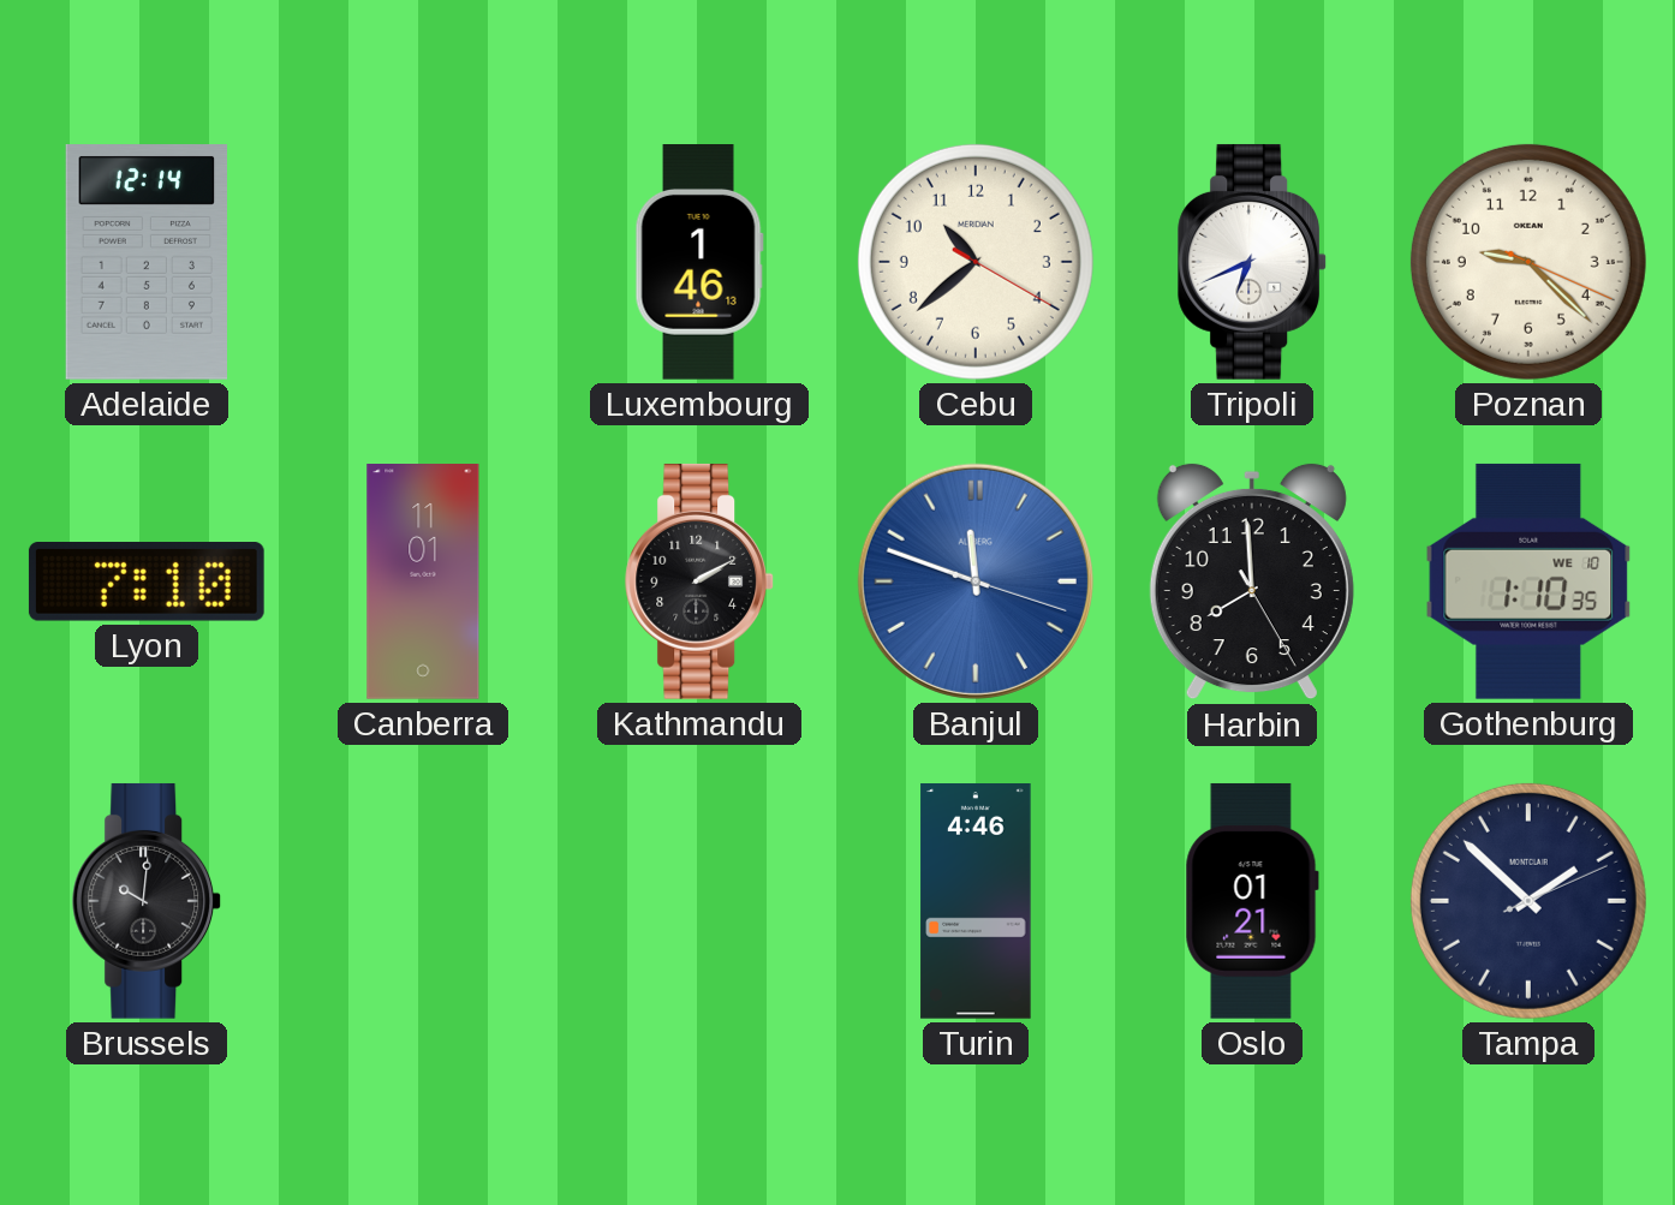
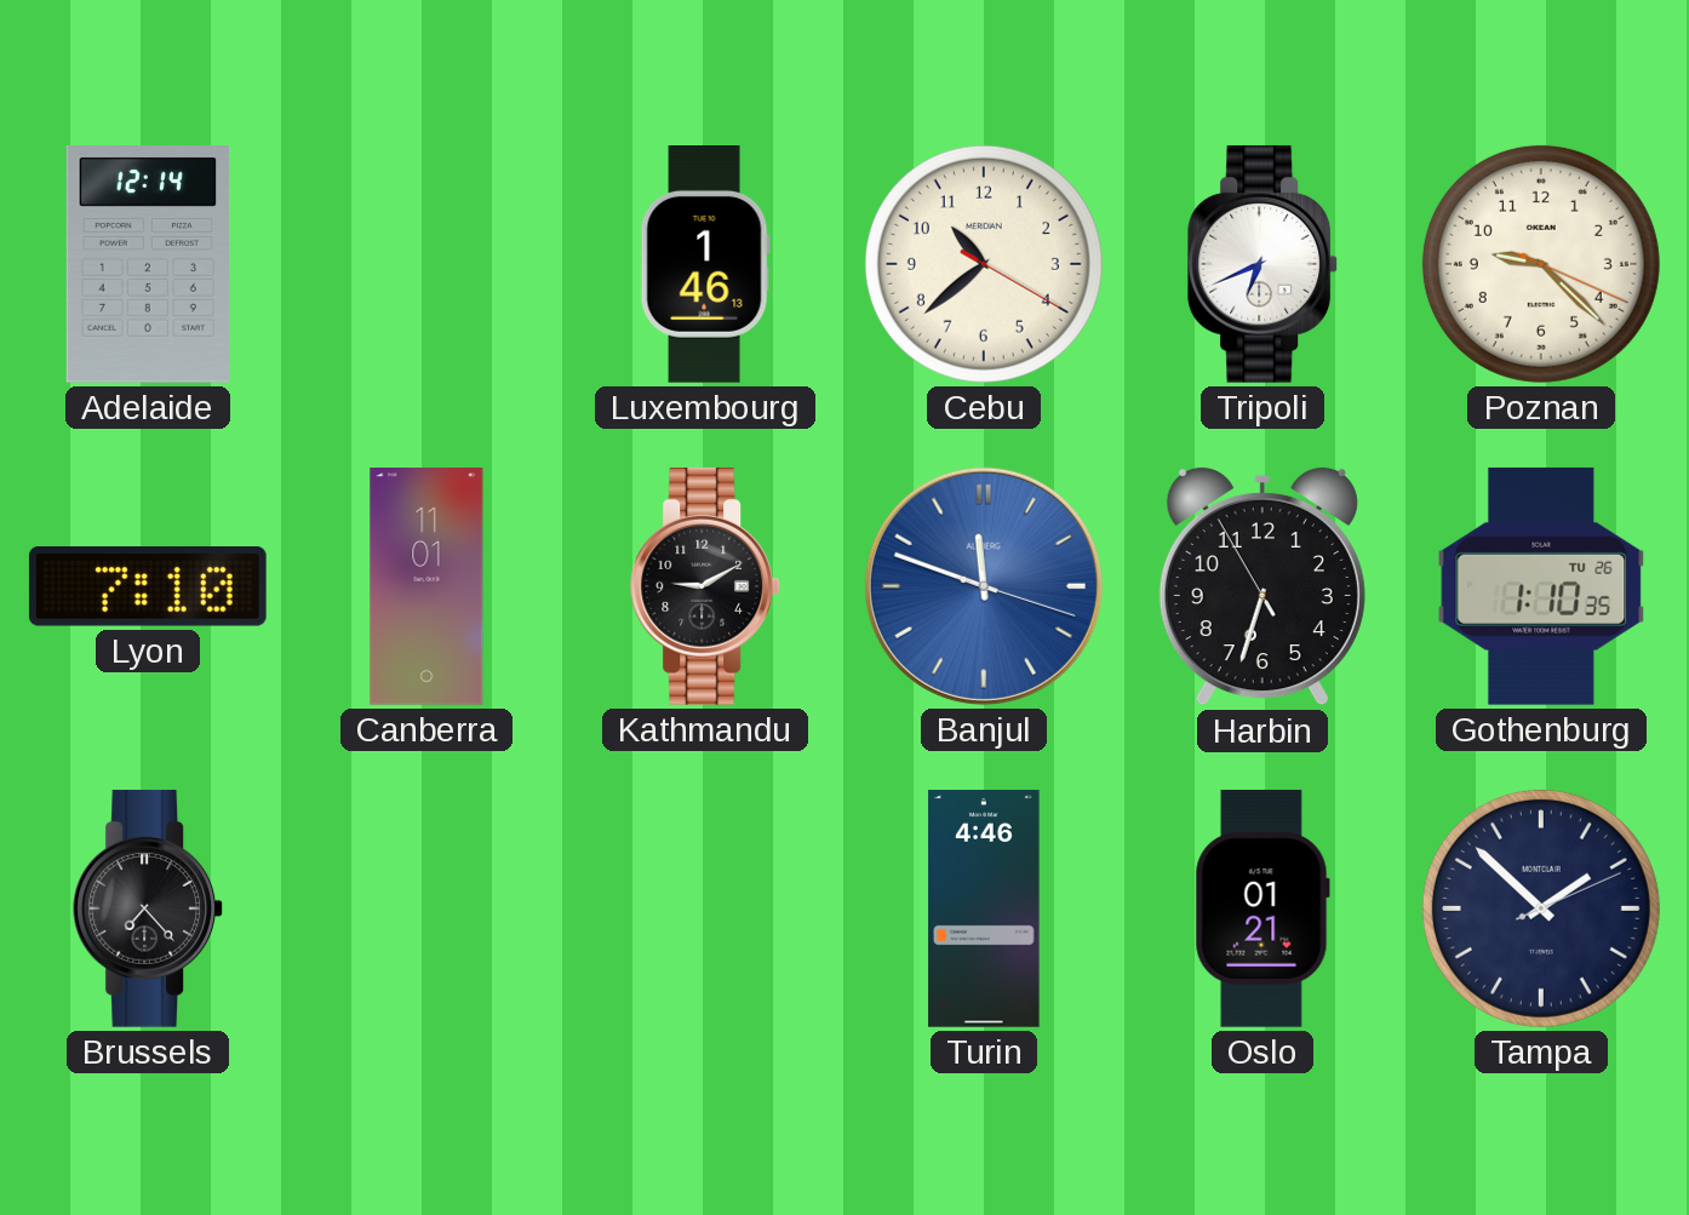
Kathmandu: 2:10 -> 9:10 (706, 586)
Harbin: 7:59 -> 6:32 (1263, 586)
Gothenburg date: WE 10 -> TU 26 (1541, 586)
Brussels: 10:01 -> 7:23 (149, 909)
